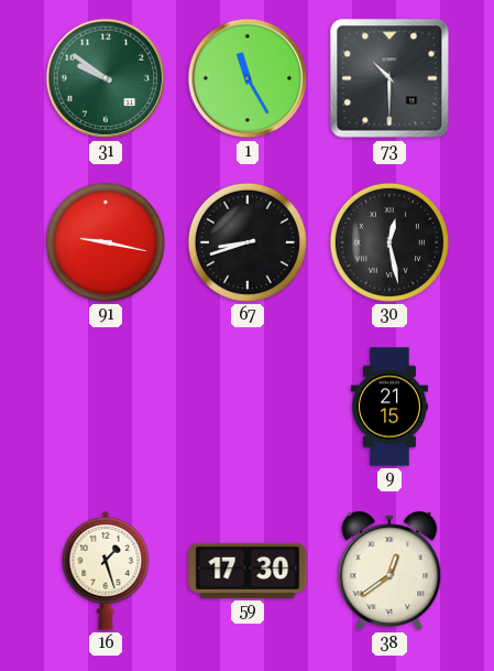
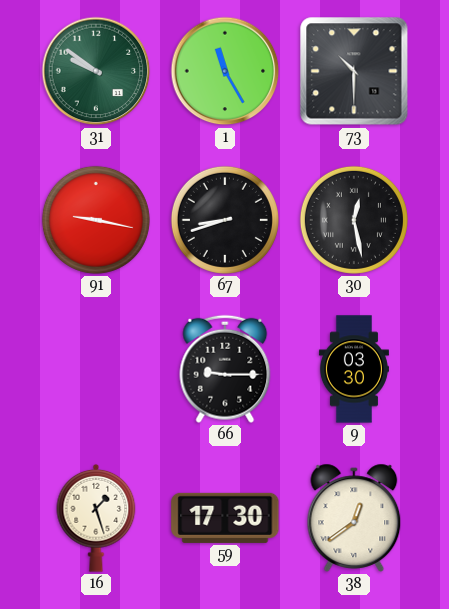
66: none -> 9:15 (225, 369)
9: 21:15 -> 03:30 (354, 369)
